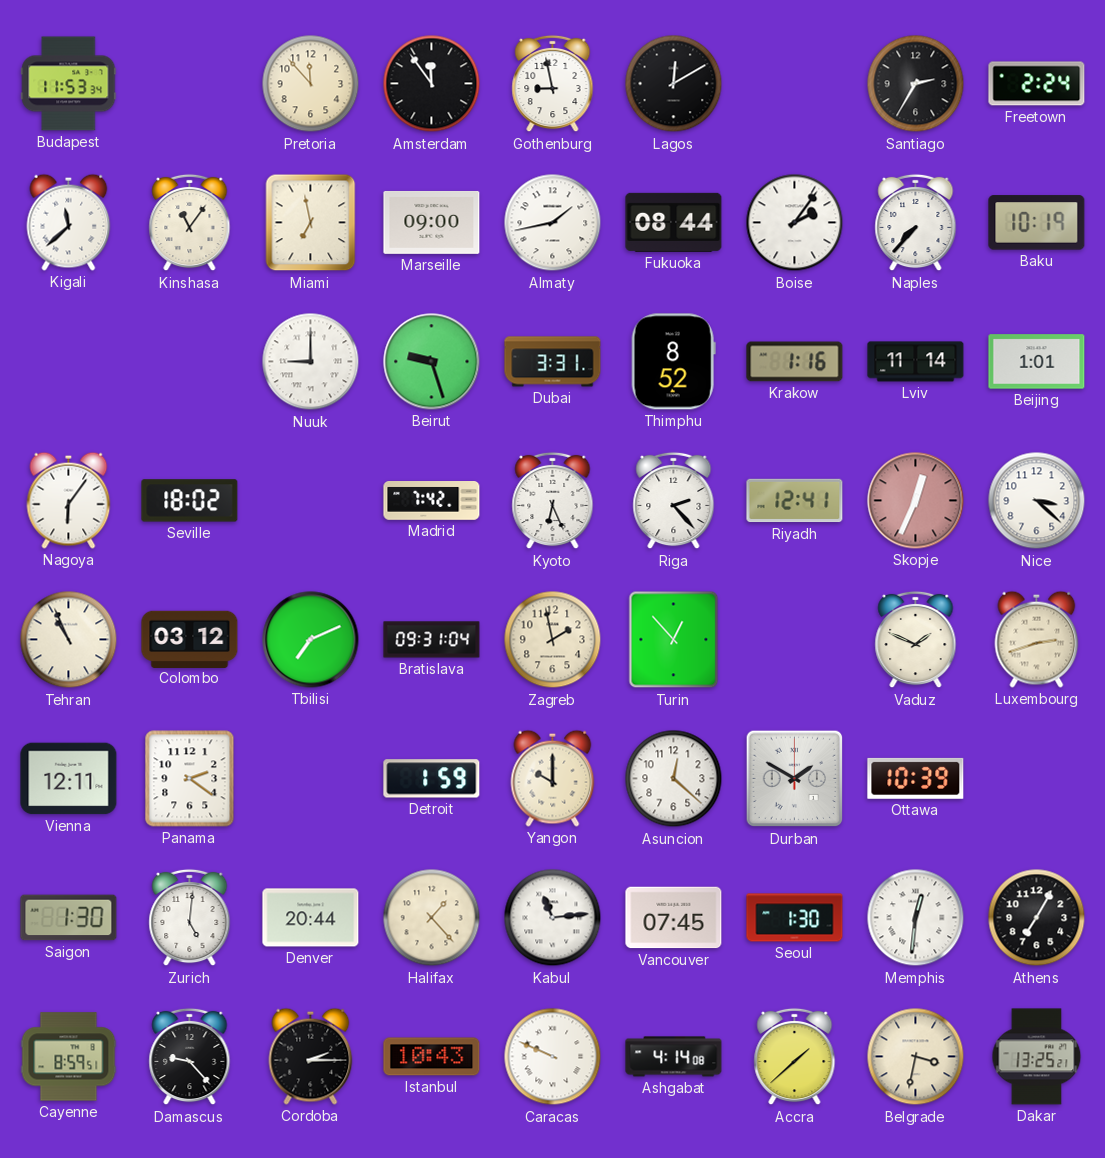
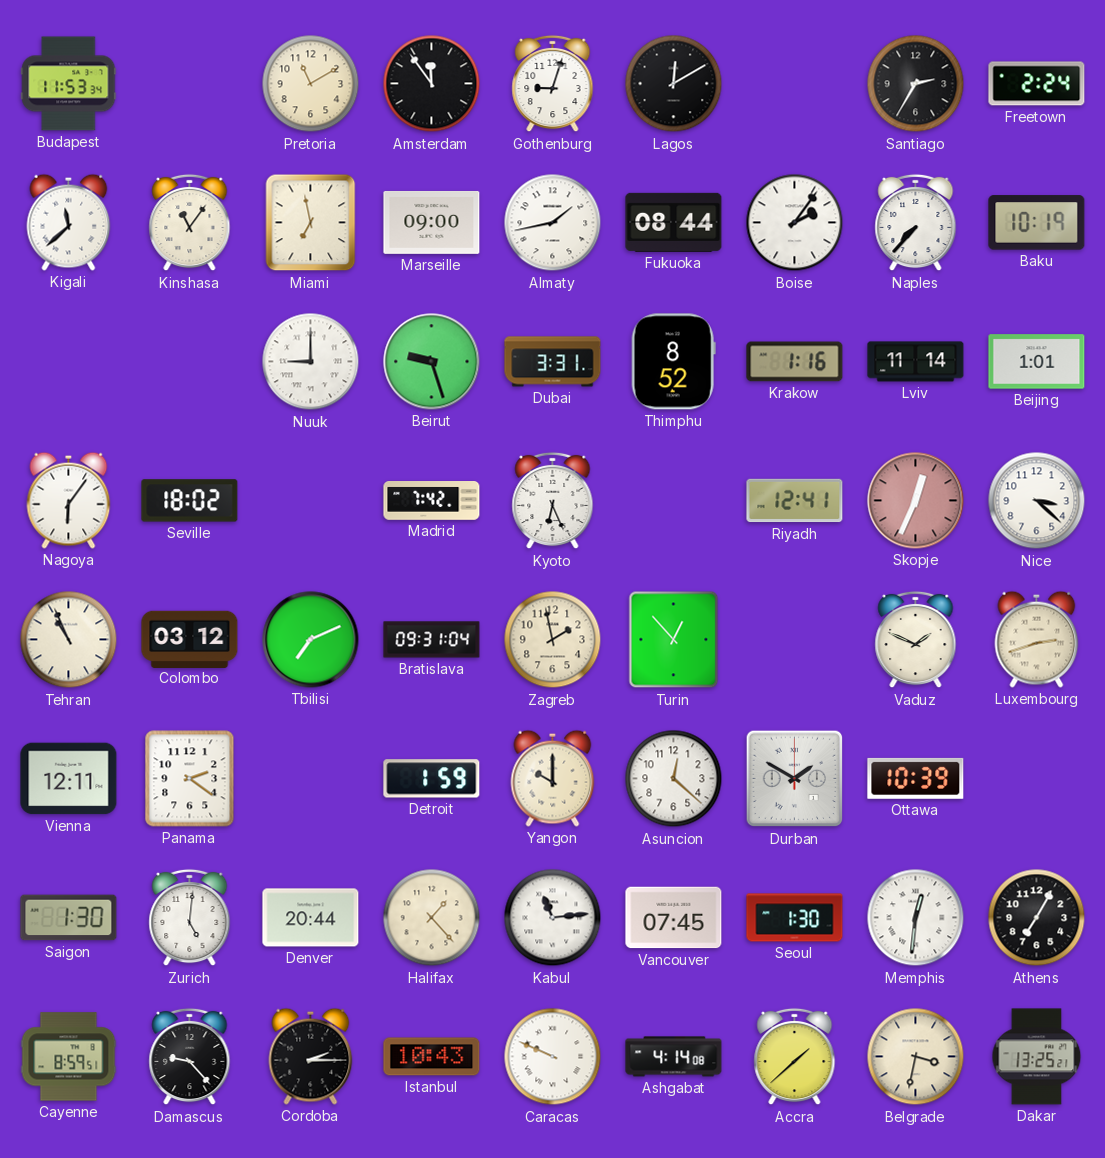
Pretoria: 11:53 -> 11:10 (311, 84)
Gothenburg: 8:58 -> 9:03 (553, 84)
Riga: 2:23 -> none (674, 501)
